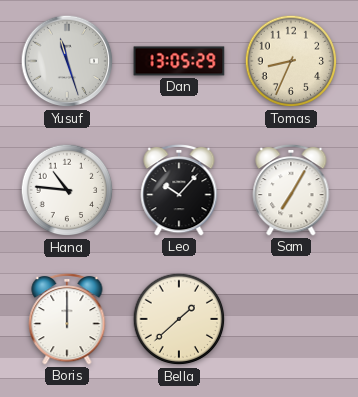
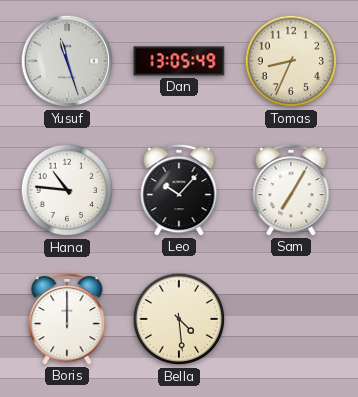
Dan: 13:05:29 -> 13:05:49 (179, 61)
Bella: 1:38 -> 4:29 (179, 319)
